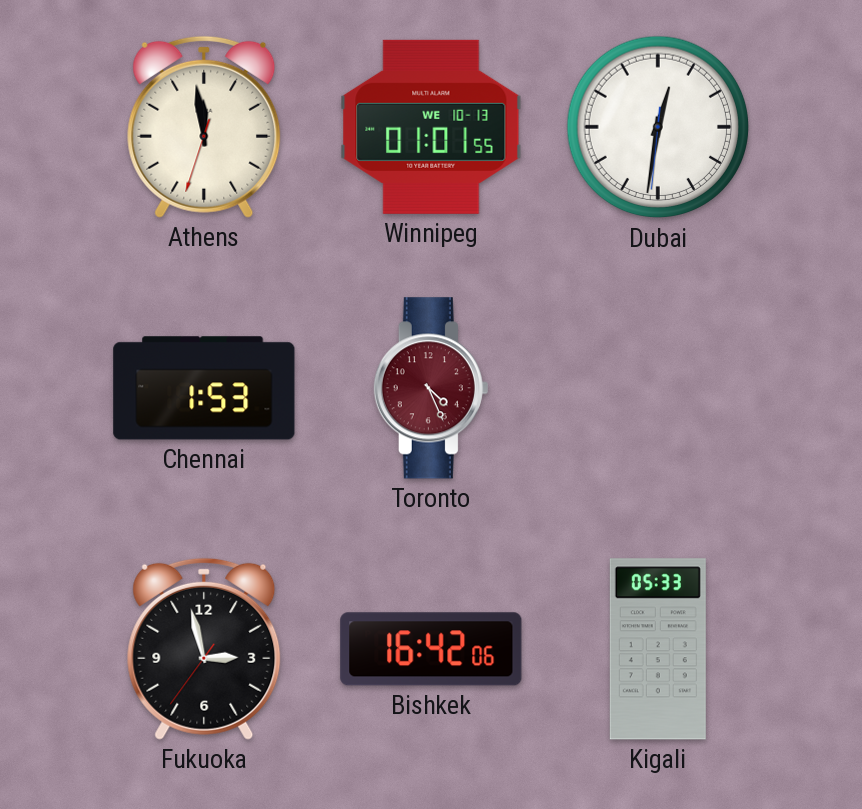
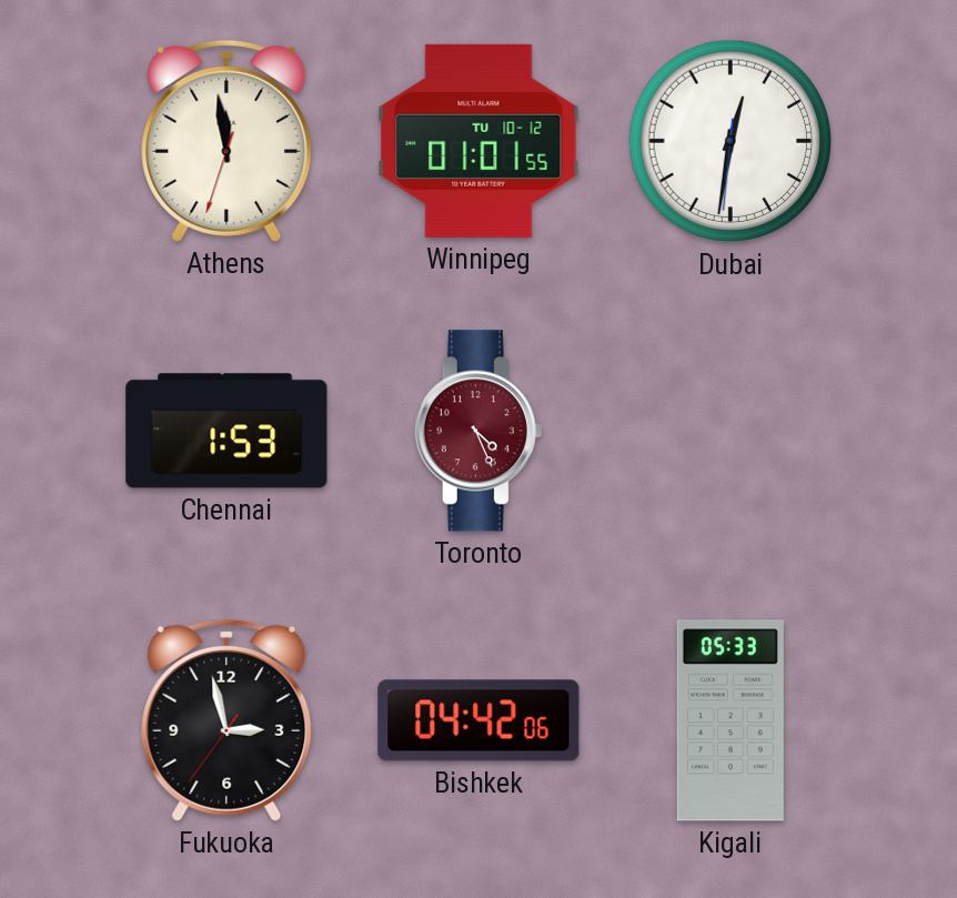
Winnipeg date: WE 10-13 -> TU 10-12 (478, 141)
Bishkek: 16:42 -> 04:42 (478, 720)
